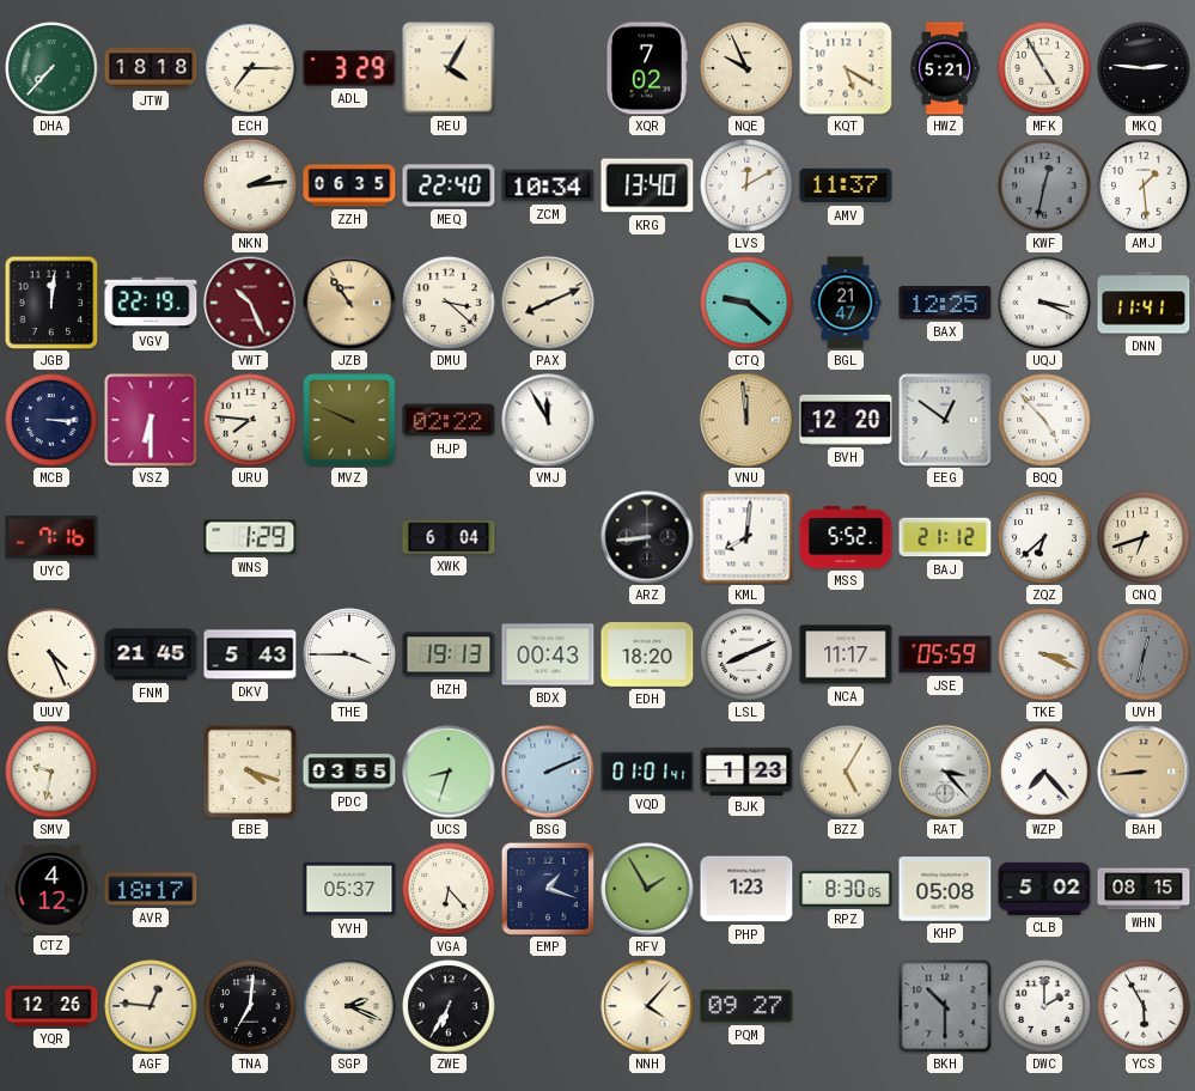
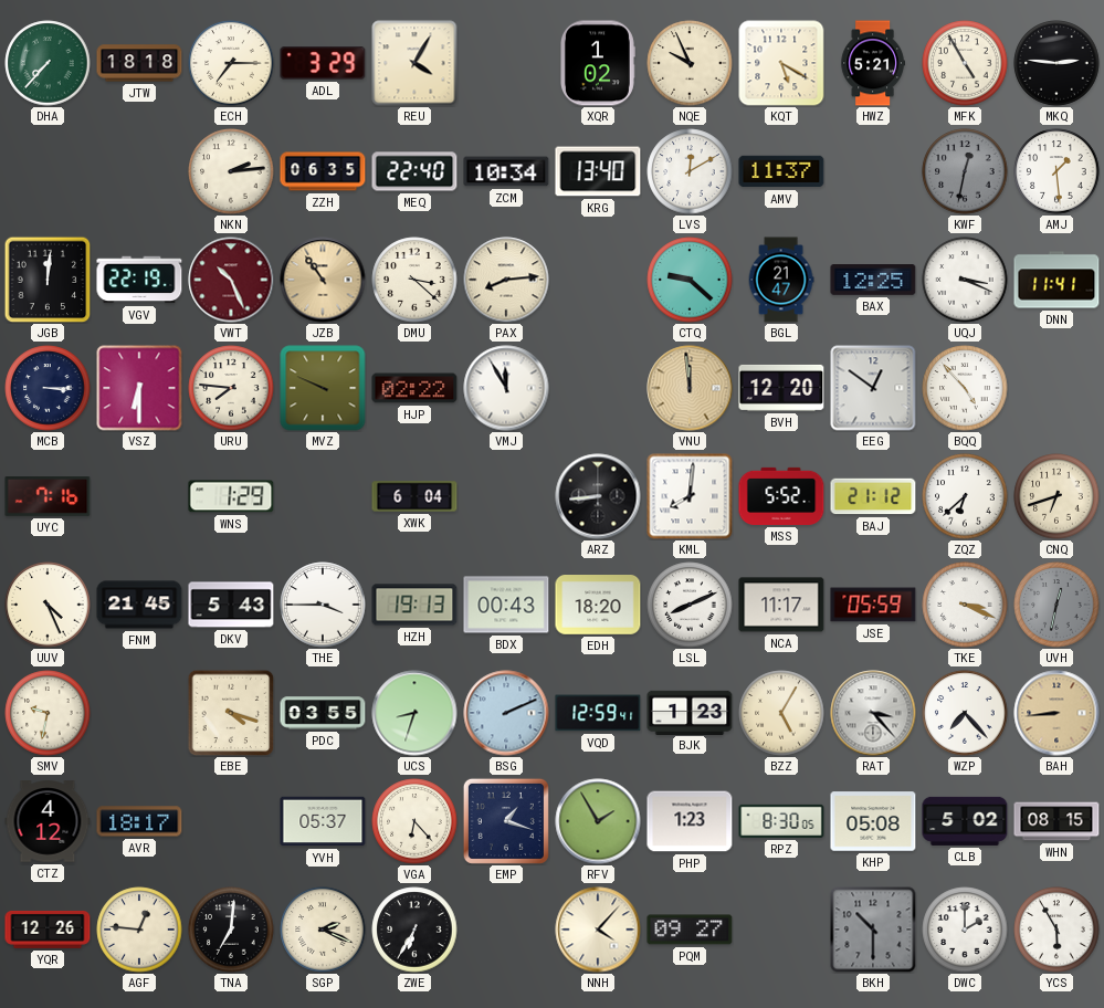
XQR: 7:02 -> 1:02 (598, 63)
PAX: 8:11 -> 8:14 (506, 280)
VQD: 01:01 -> 12:59 (598, 713)
